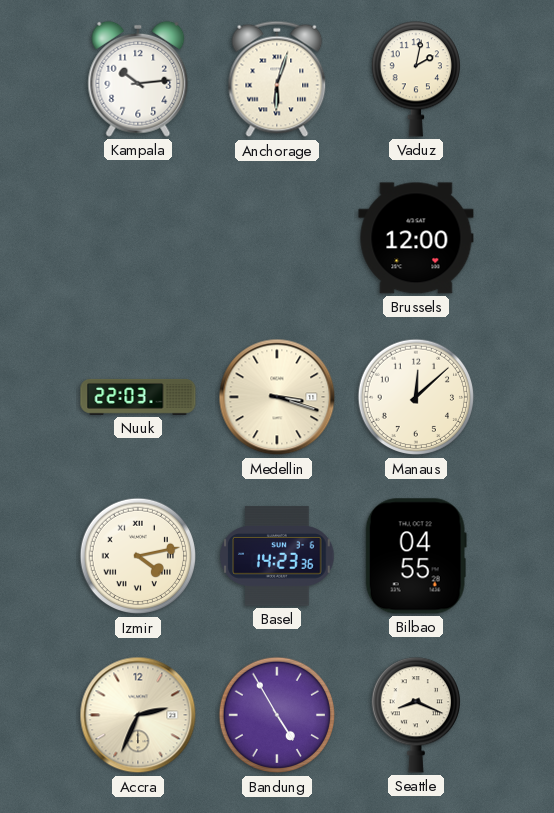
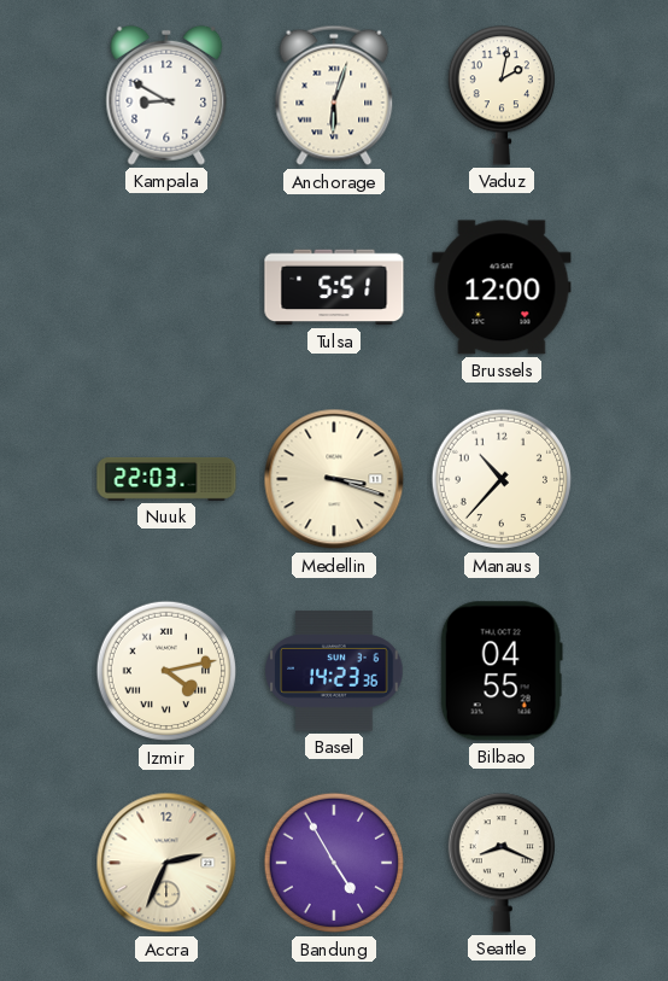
Kampala: 10:14 -> 8:50 (166, 95)
Tulsa: none -> 5:51 (334, 287)
Manaus: 12:08 -> 10:37 (502, 479)
